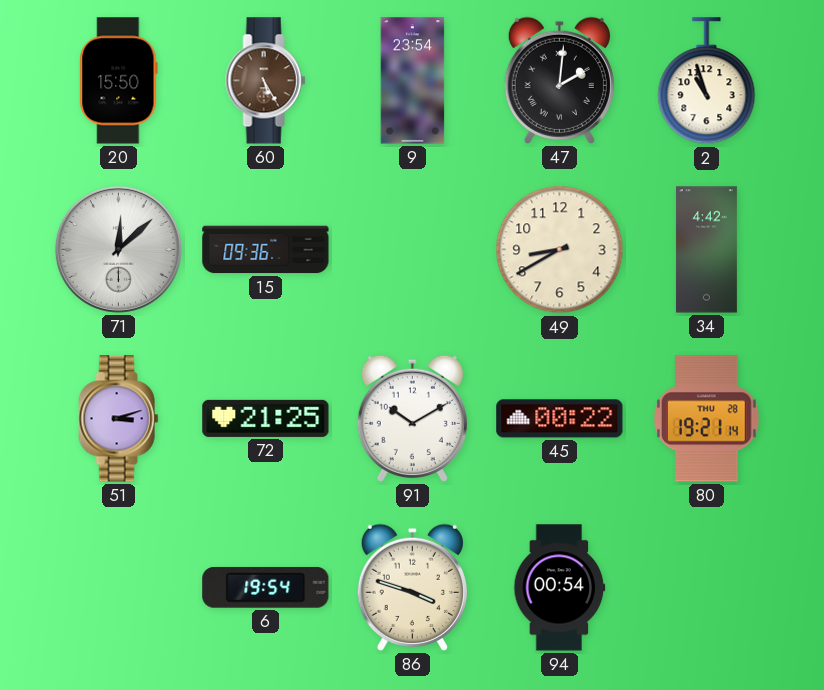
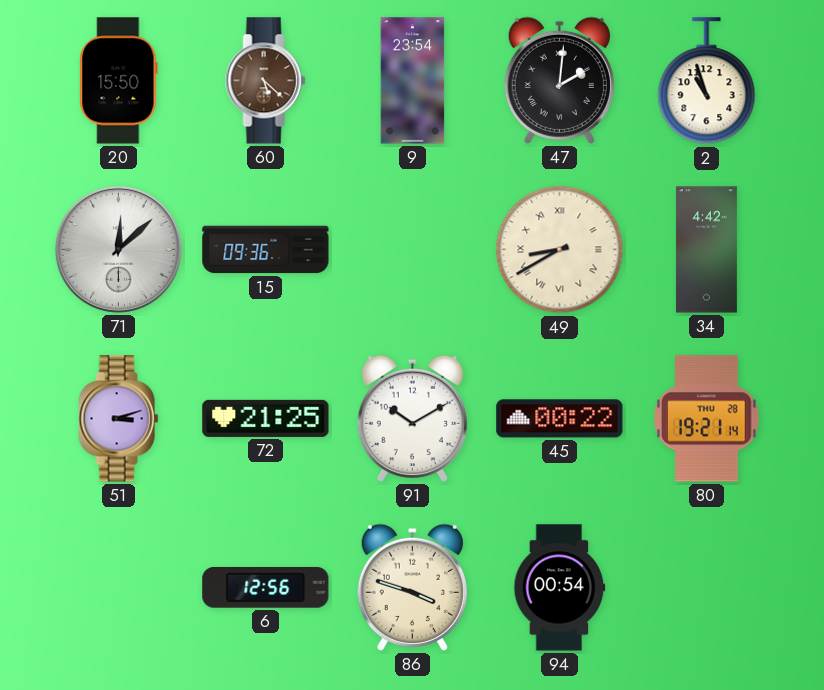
60: 5:25 -> 5:22 (266, 81)
49 numerals: Arabic -> Roman (560, 250)
6: 19:54 -> 12:56 (266, 587)
